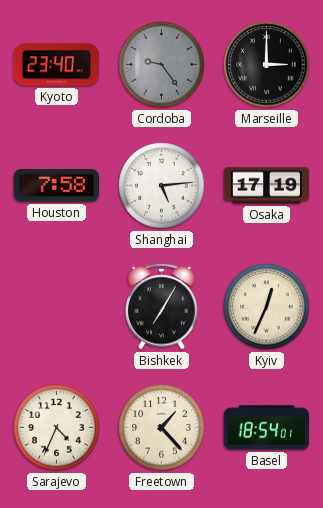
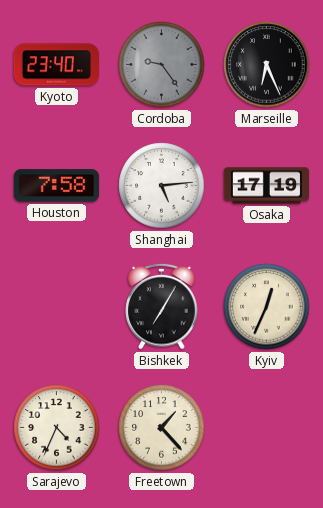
Marseille: 3:00 -> 6:26 (267, 65)
Basel: 18:54 -> none (267, 428)
